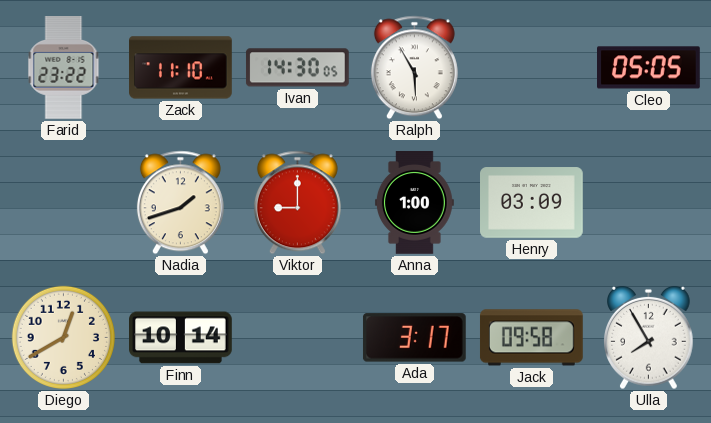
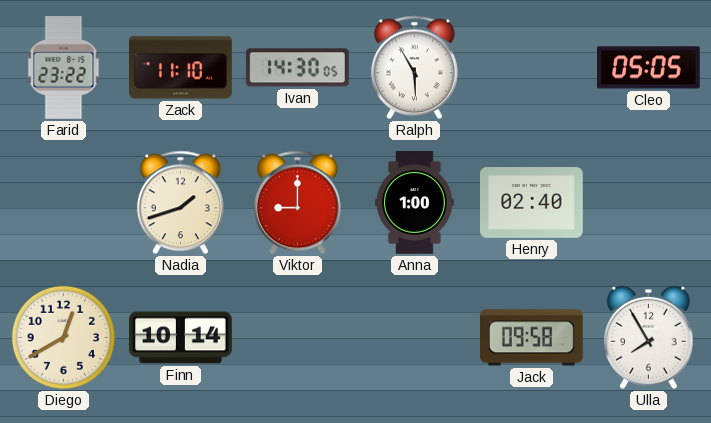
Henry: 03:09 -> 02:40 (532, 203)
Ada: 3:17 -> none (414, 338)
